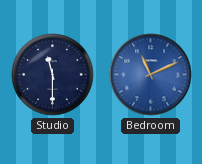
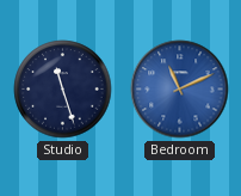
Studio: 11:30 -> 11:27 (63, 90)
